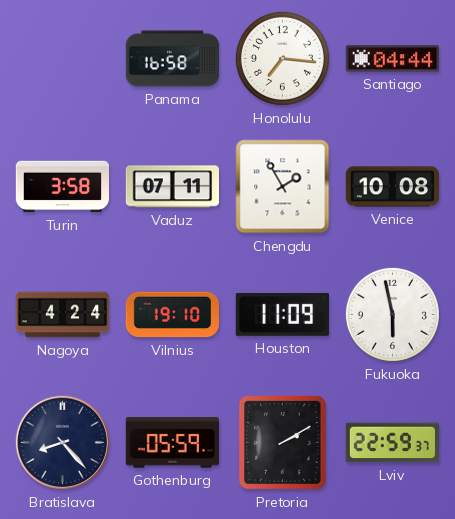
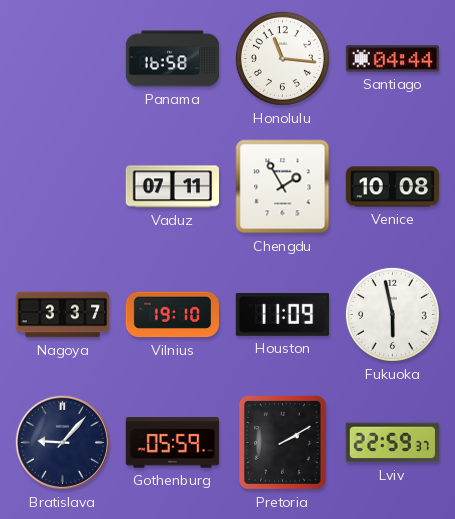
Honolulu: 7:16 -> 11:16 (282, 58)
Turin: 3:58 -> none (63, 187)
Nagoya: 4:24 -> 3:37 (63, 315)
Bratislava: 8:23 -> 9:07 (62, 442)
